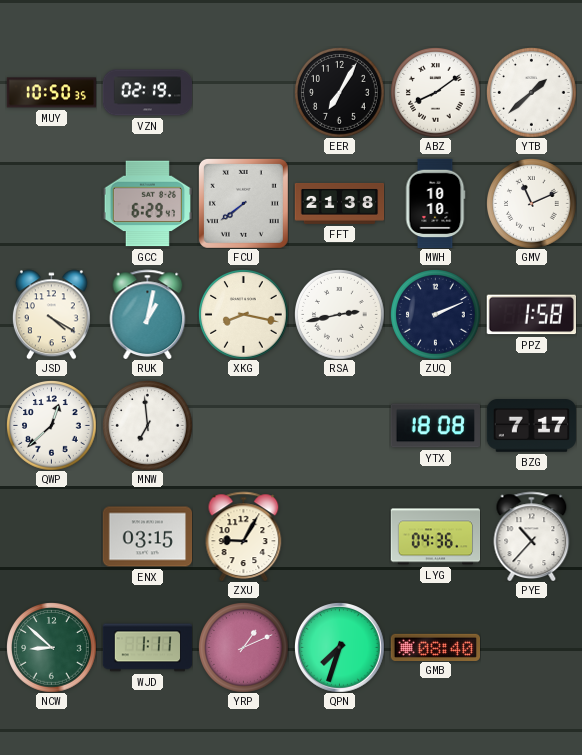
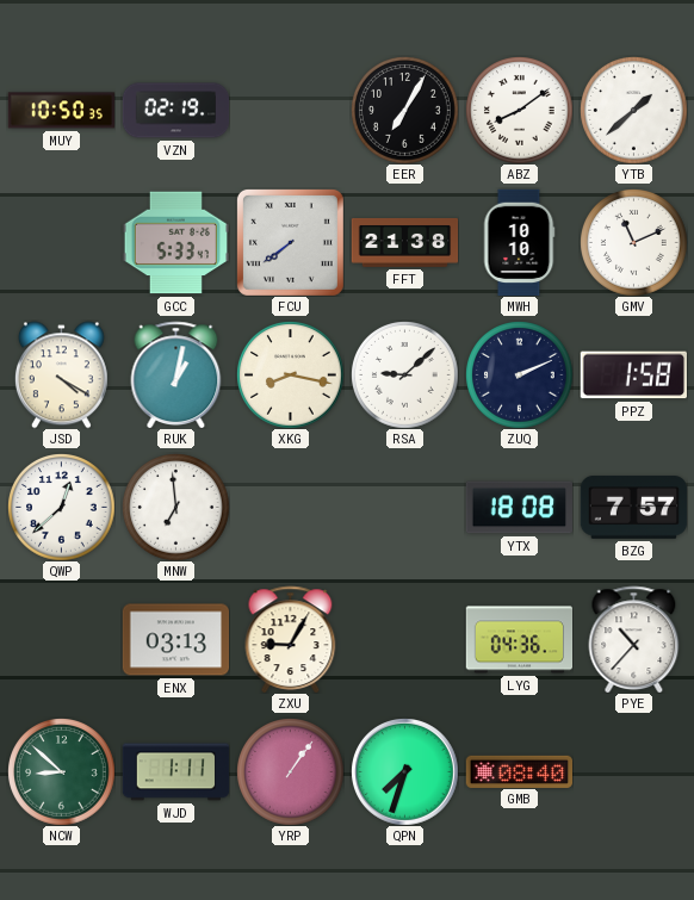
GCC: 6:29 -> 5:33 (175, 243)
RSA: 2:43 -> 9:08 (405, 375)
BZG: 7:17 -> 7:57 (633, 508)
ENX: 03:15 -> 03:13 (175, 640)
YRP: 1:11 -> 1:06 (291, 772)
